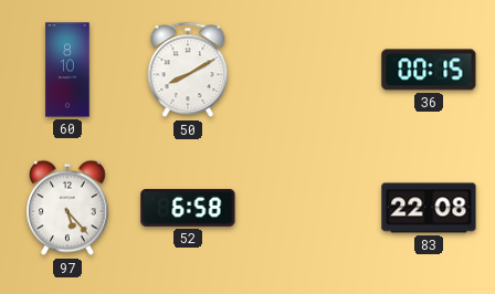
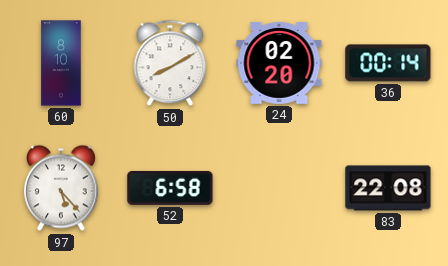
24: none -> 02:20 (279, 63)
36: 00:15 -> 00:14 (388, 63)
